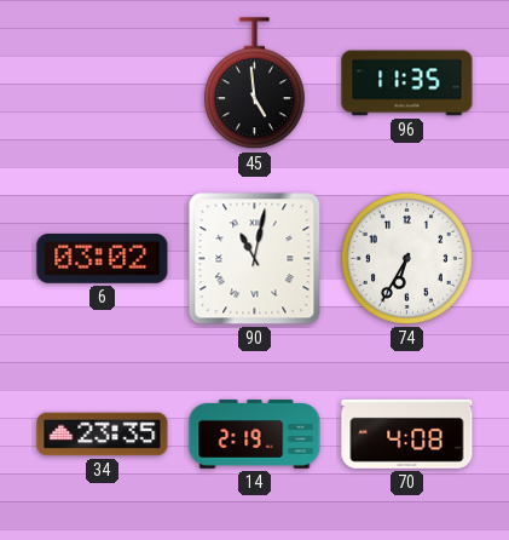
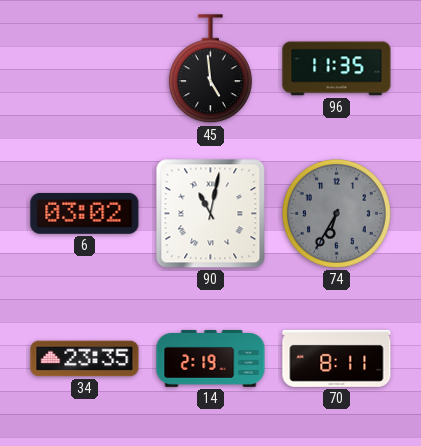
74 dial: white -> grey (336, 213)
70: 4:08 -> 8:11 (337, 358)
